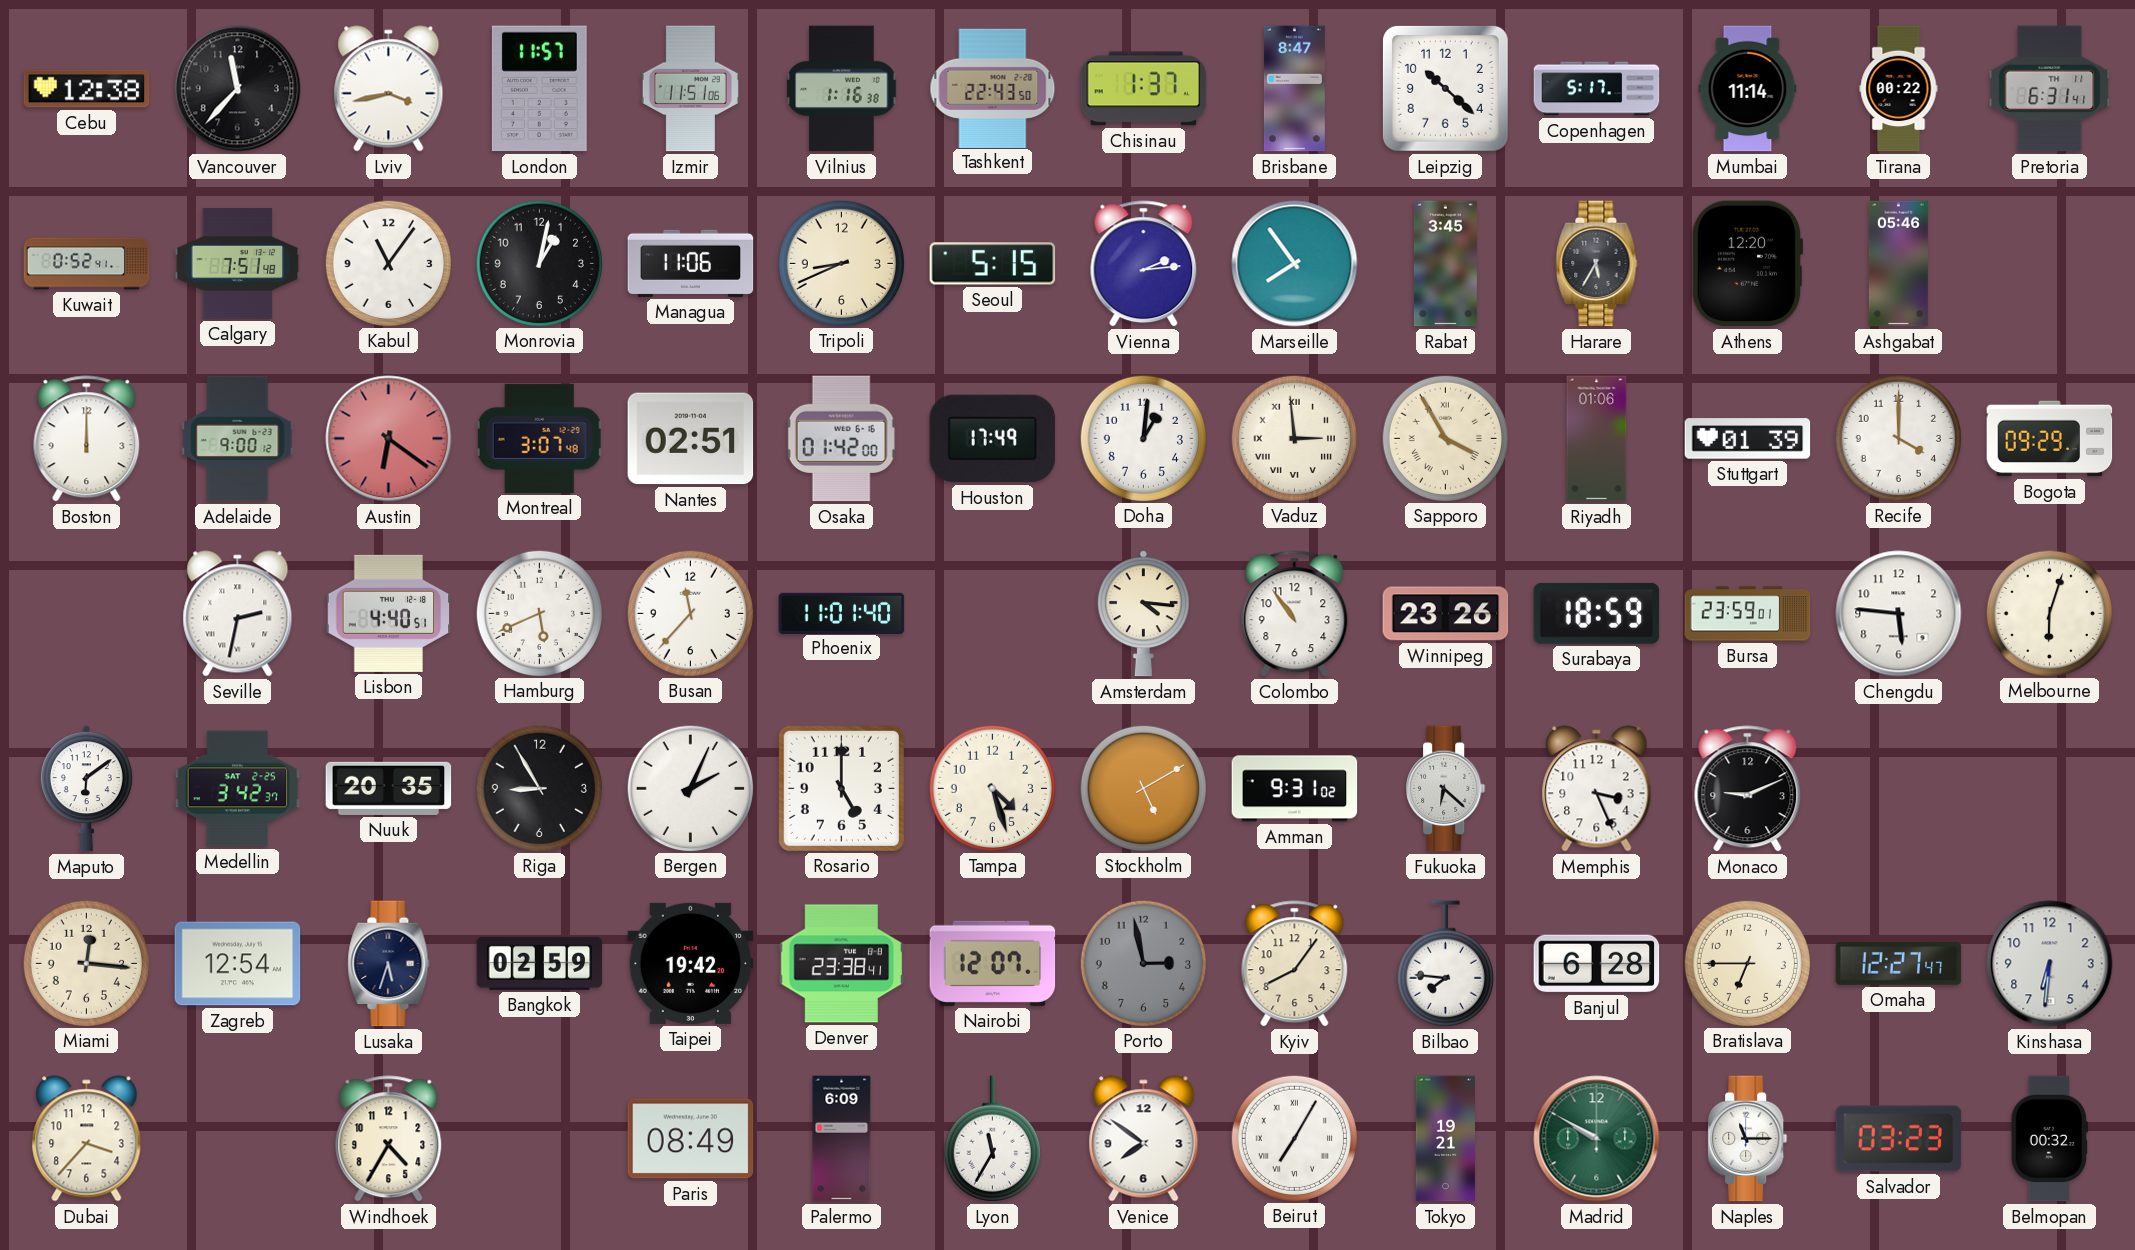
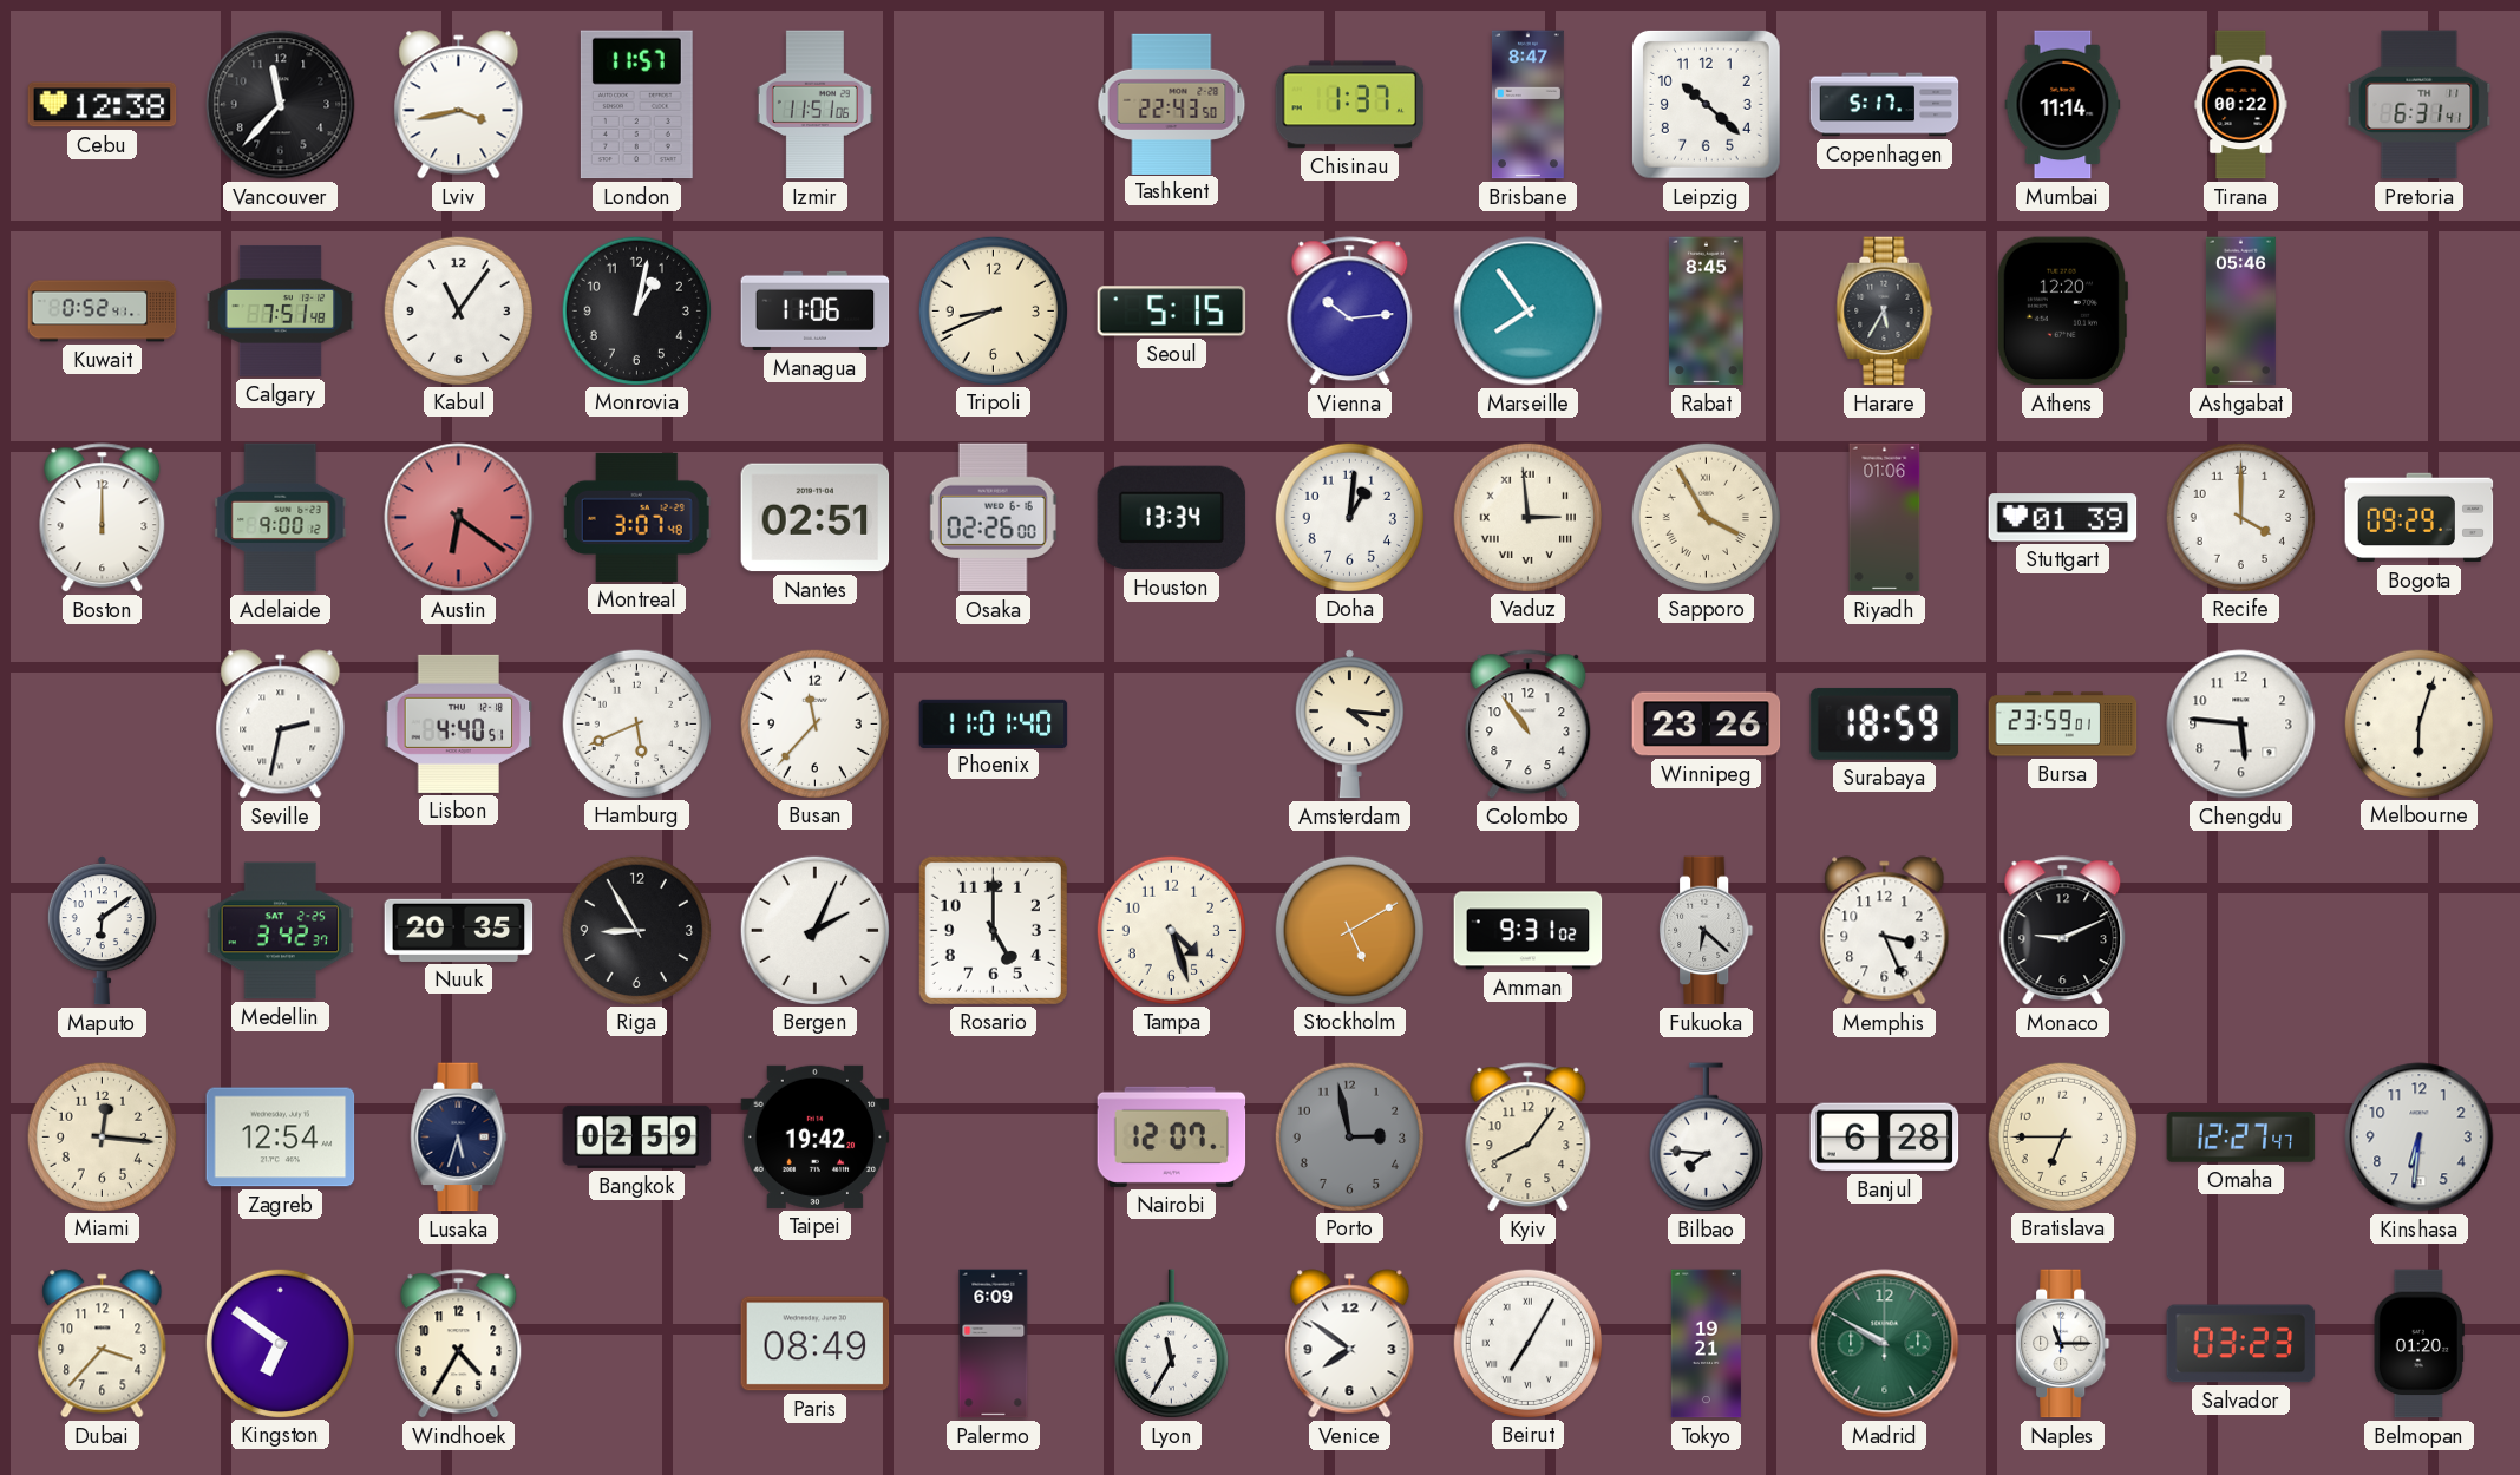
Vilnius: 1:16 -> none (842, 89)
Vienna: 2:14 -> 10:14 (1350, 312)
Rabat: 3:45 -> 8:45 (1706, 312)
Osaka: 01:42 -> 02:26 (994, 518)
Houston: 17:49 -> 13:34 (1172, 518)
Denver: 23:38 -> none (842, 964)
Kingston: none -> 6:51 (280, 1343)
Belmopan: 00:32 -> 01:20 (2418, 1344)
